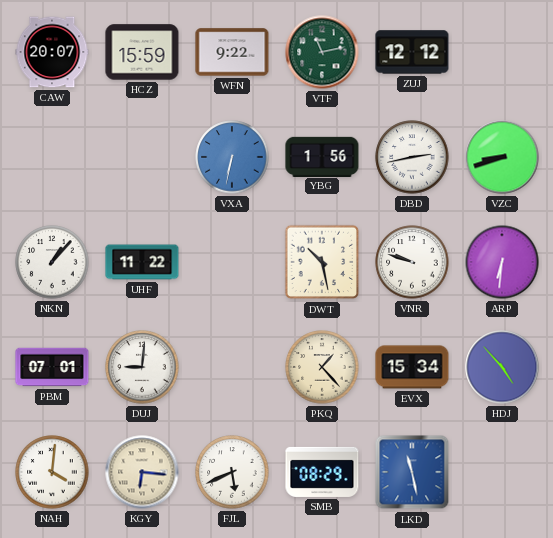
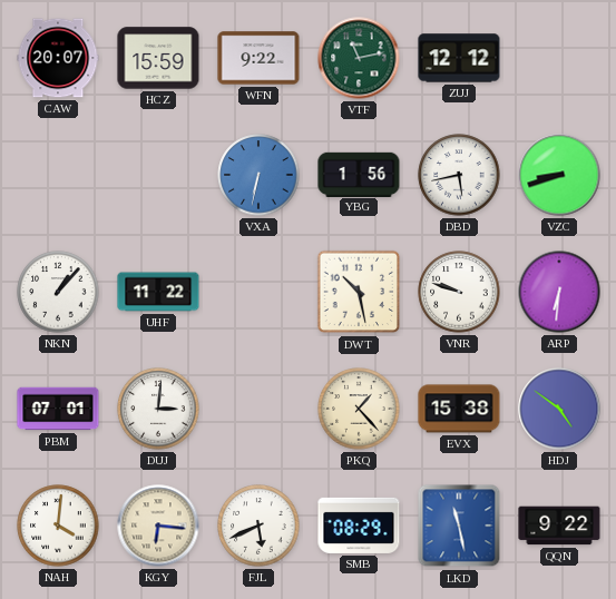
DBD: 2:43 -> 5:43 (459, 175)
DUJ: 9:01 -> 3:01 (158, 409)
EVX: 15:34 -> 15:38 (459, 409)
HDJ: 4:53 -> 4:51 (559, 409)
QQN: none -> 9:22 (559, 526)
